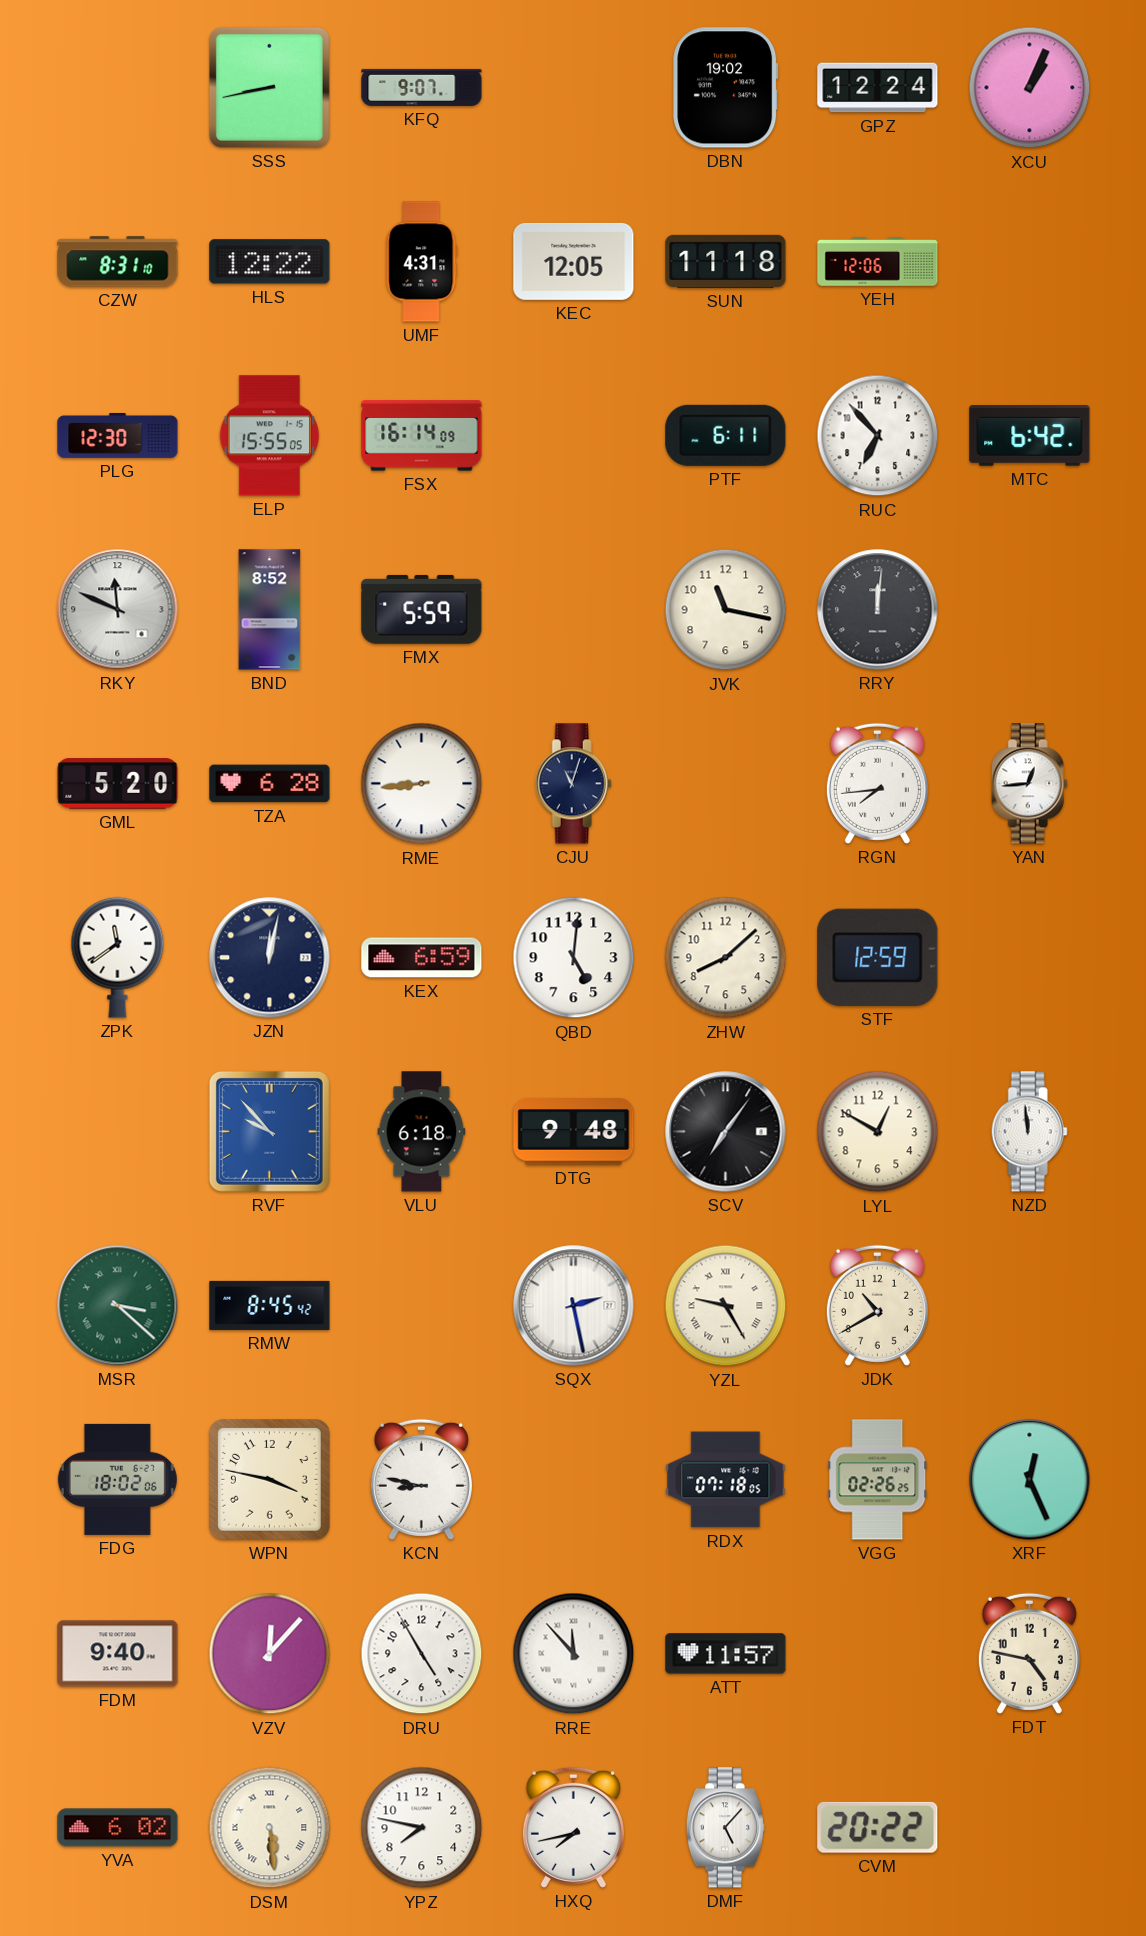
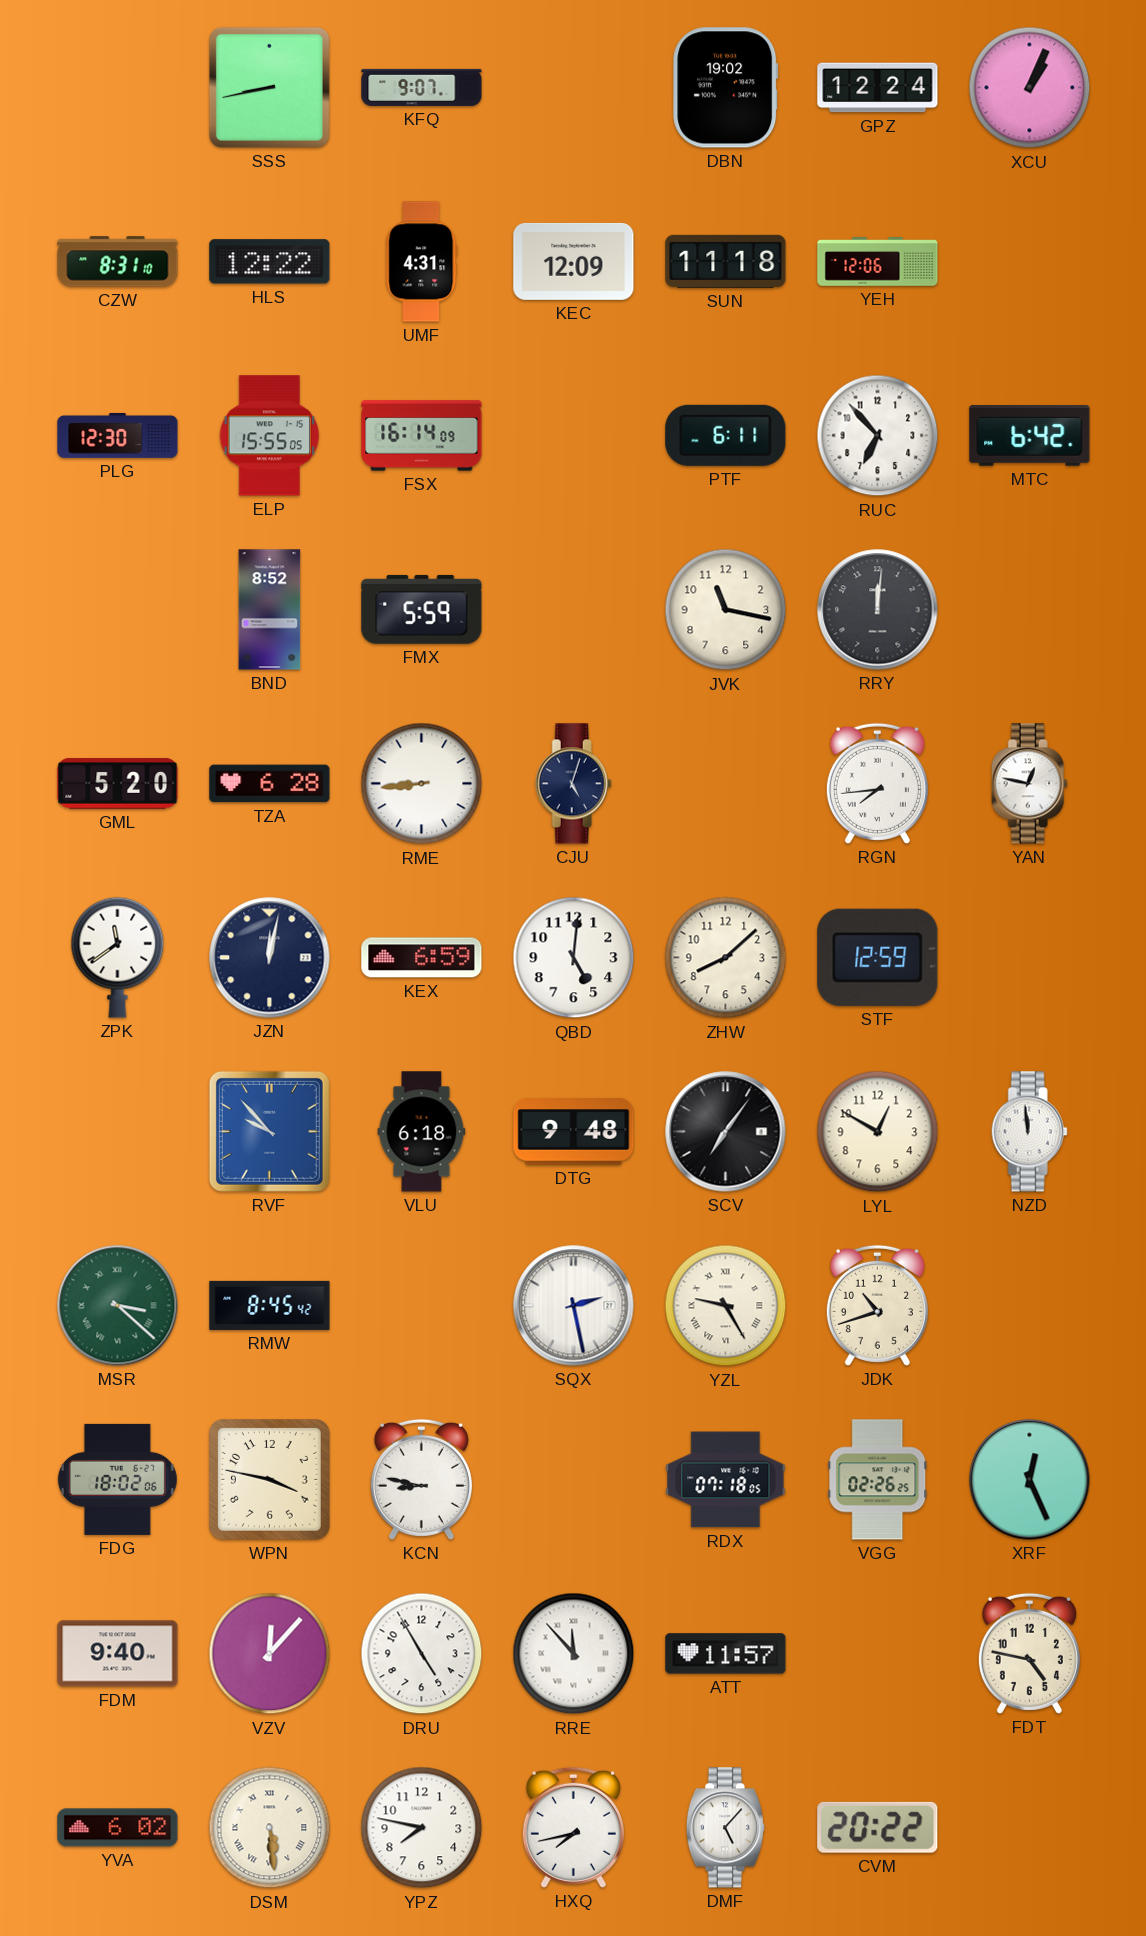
KEC: 12:05 -> 12:09 (574, 261)
RKY: 11:49 -> none (118, 610)
CJU: 11:03 -> 5:03 (573, 784)
YAN: 12:44 -> 12:47 (1029, 784)
JDK: 10:40 -> 10:42 (877, 1305)
